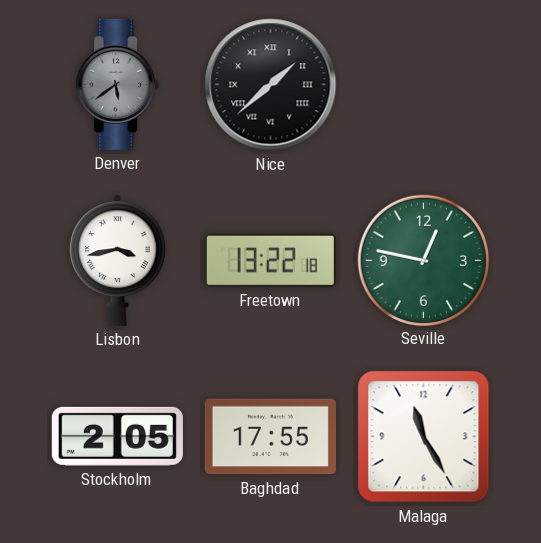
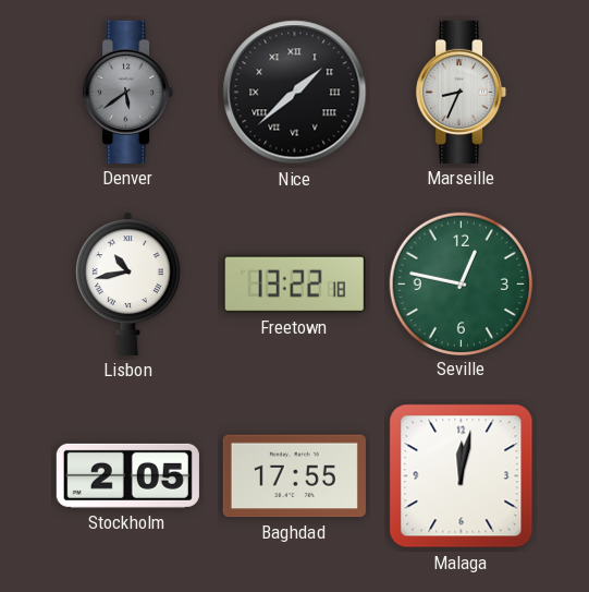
Marseille: none -> 8:34 (462, 92)
Lisbon: 3:43 -> 10:43 (128, 283)
Malaga: 11:25 -> 12:02 (462, 476)
